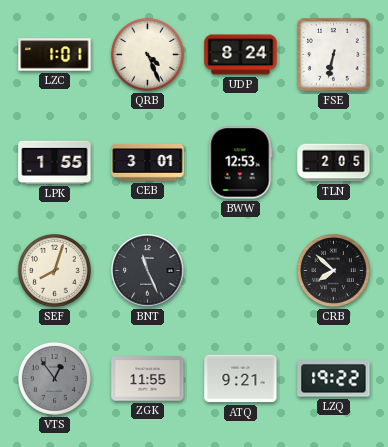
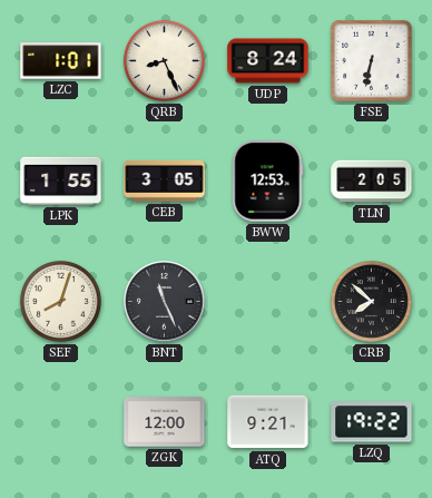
QRB: 4:26 -> 8:26 (164, 60)
CEB: 3:01 -> 3:05 (165, 180)
VTS: 12:54 -> none (54, 378)
ZGK: 11:55 -> 12:00 (165, 422)
